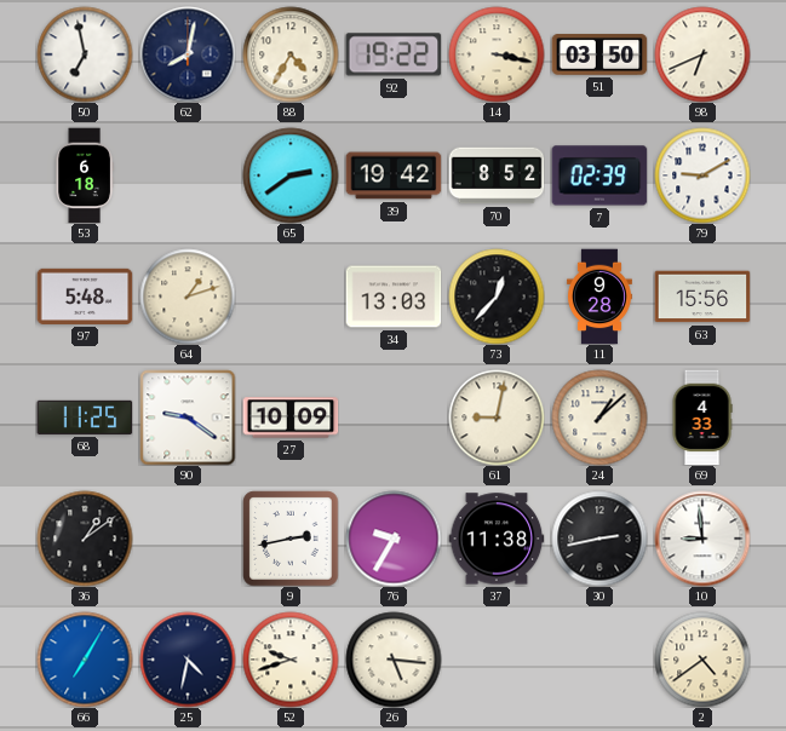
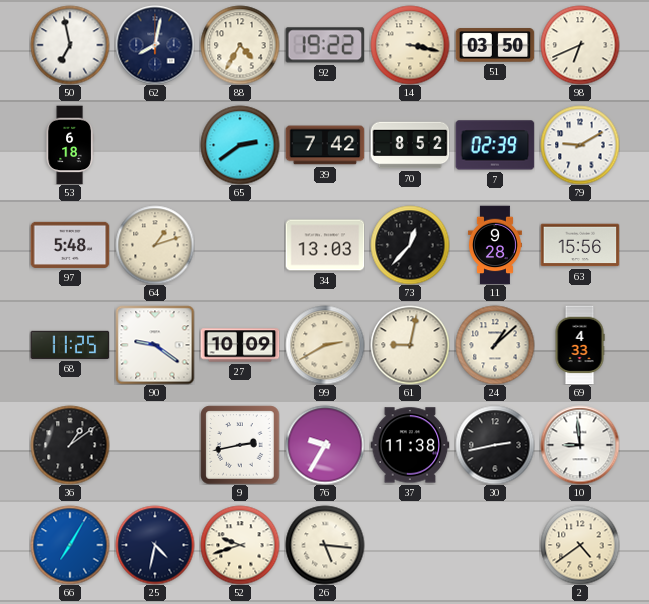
39: 19:42 -> 7:42 (325, 145)
99: none -> 2:40 (325, 345)
